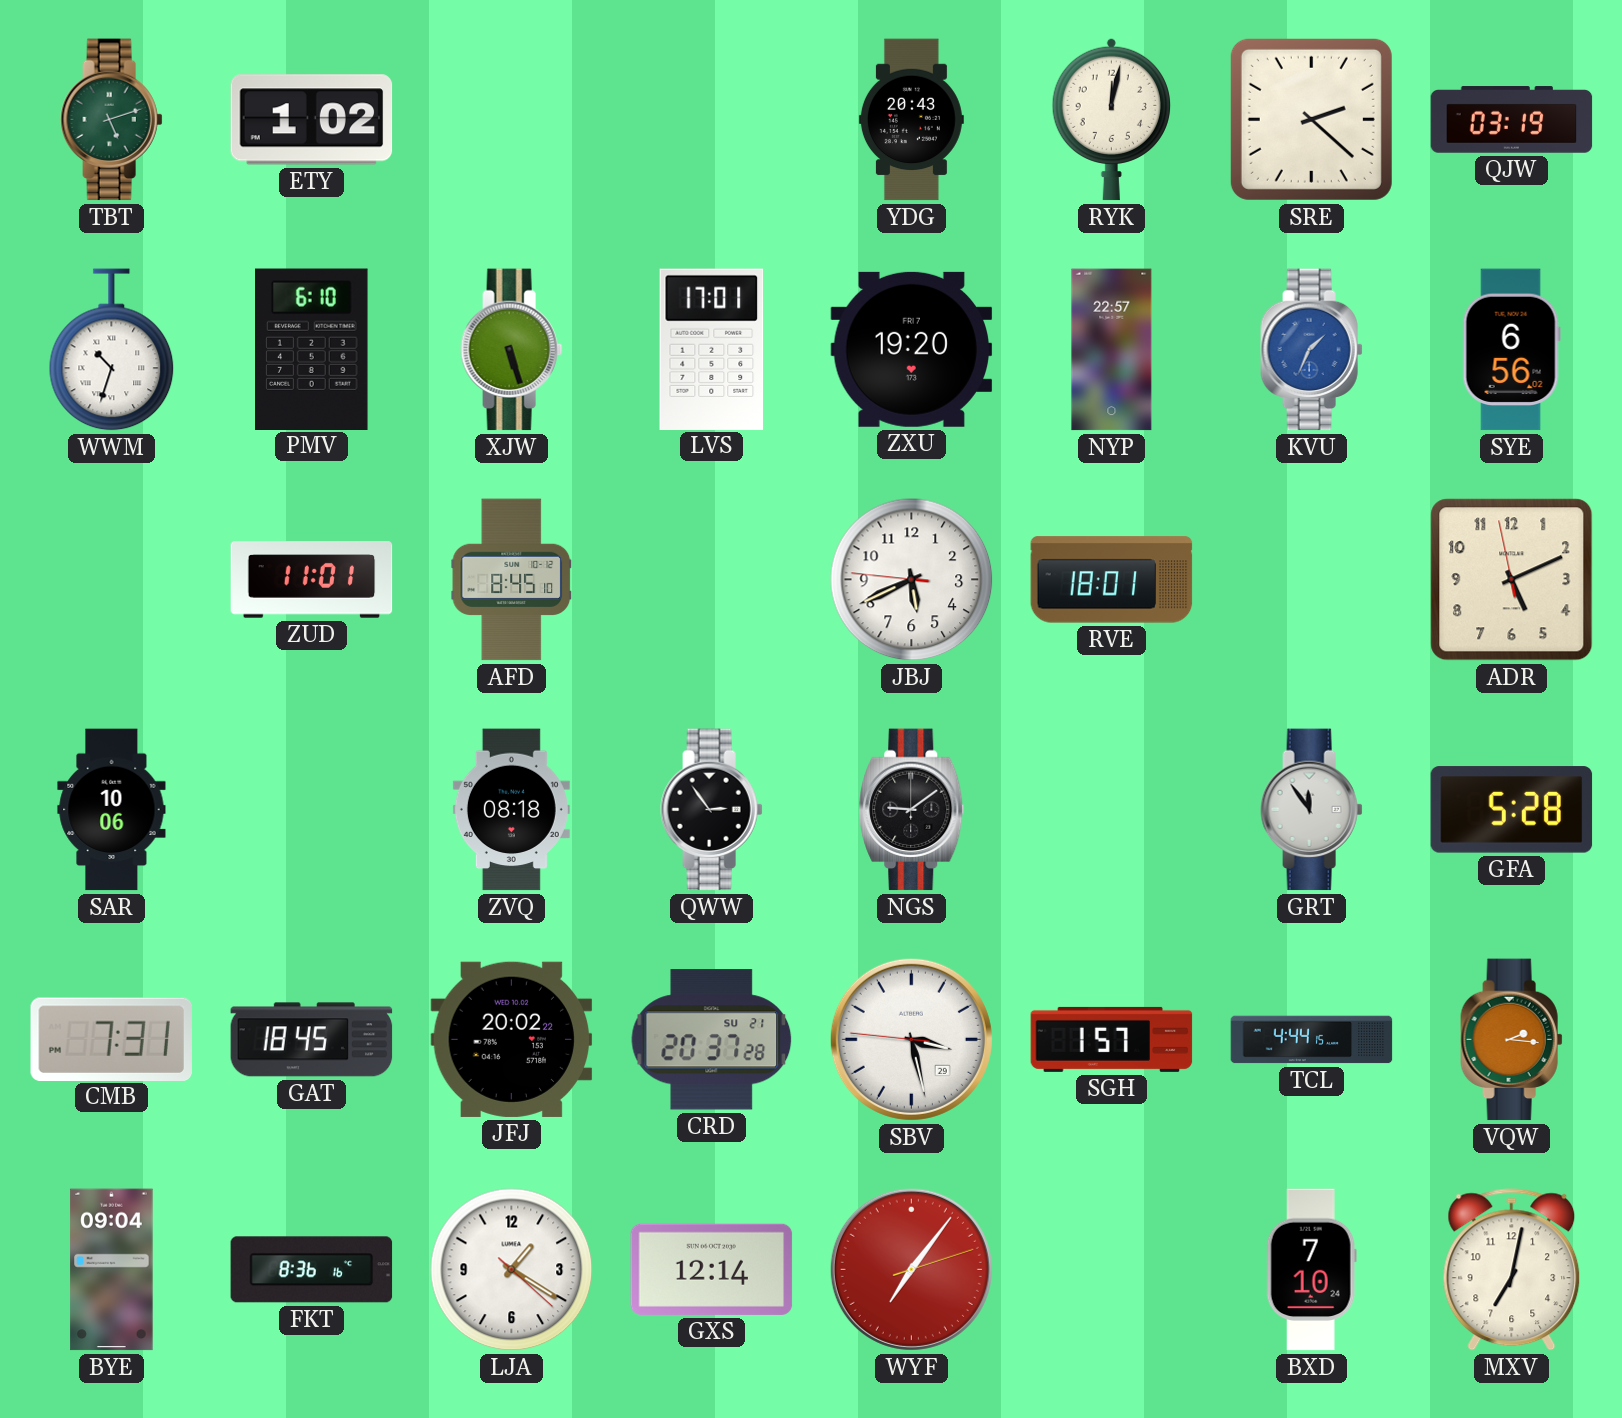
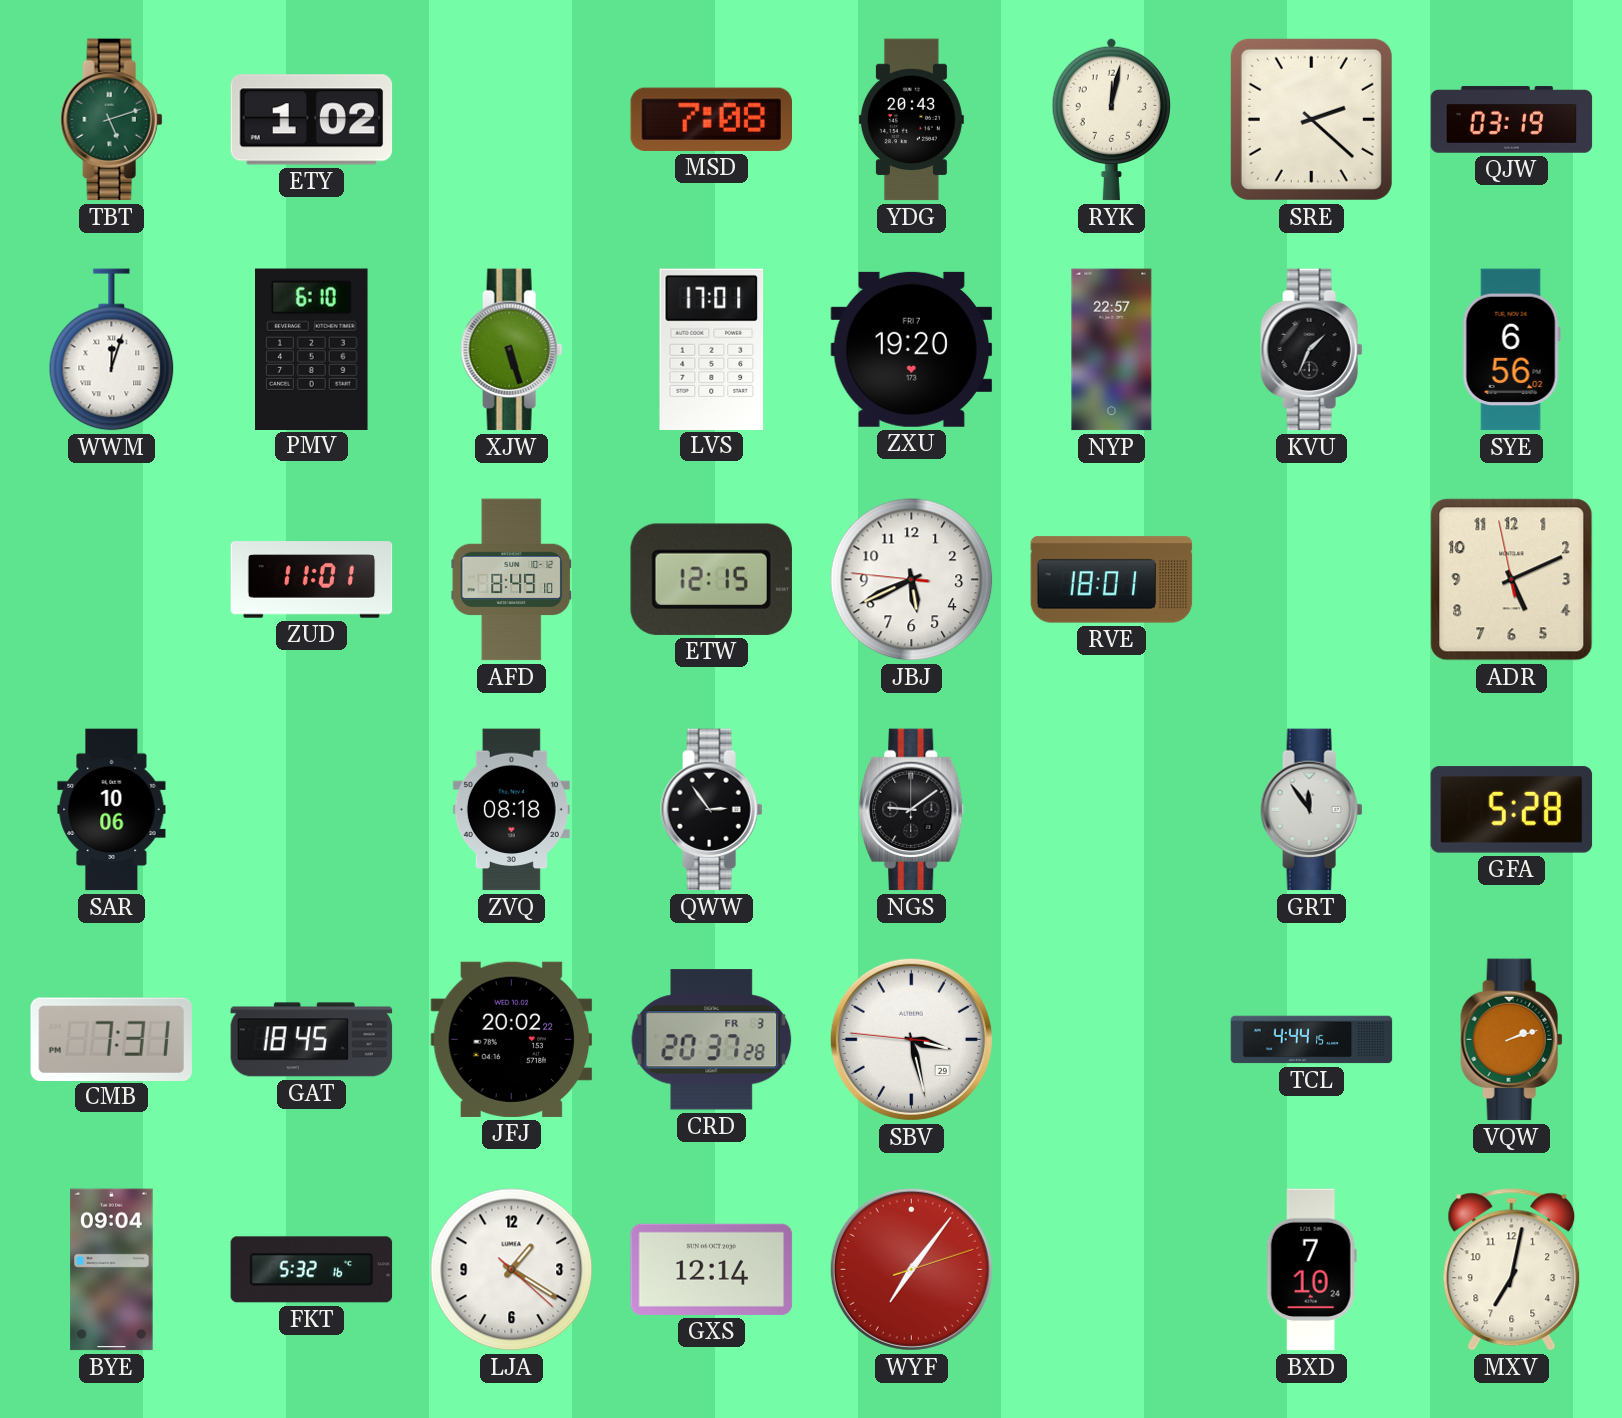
MSD: none -> 7:08 (712, 119)
WWM: 10:33 -> 12:03 (112, 350)
KVU dial: blue -> black (1312, 350)
AFD: 8:45 -> 8:49 (512, 580)
ETW: none -> 12:15 (711, 579)
CRD date: SU 21 -> FR 3 (712, 1040)
SGH: 1:57 -> none (1112, 1039)
VQW: 2:16 -> 2:12 (1512, 1040)
FKT: 8:36 -> 5:32 (312, 1270)
